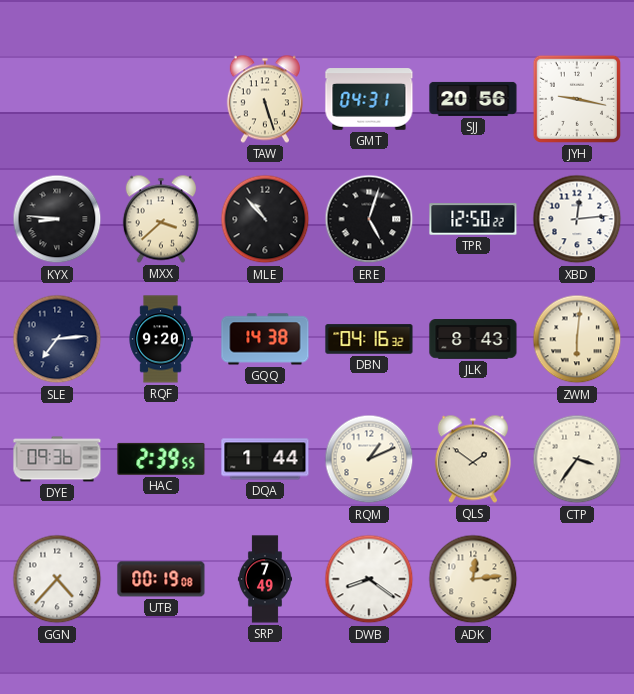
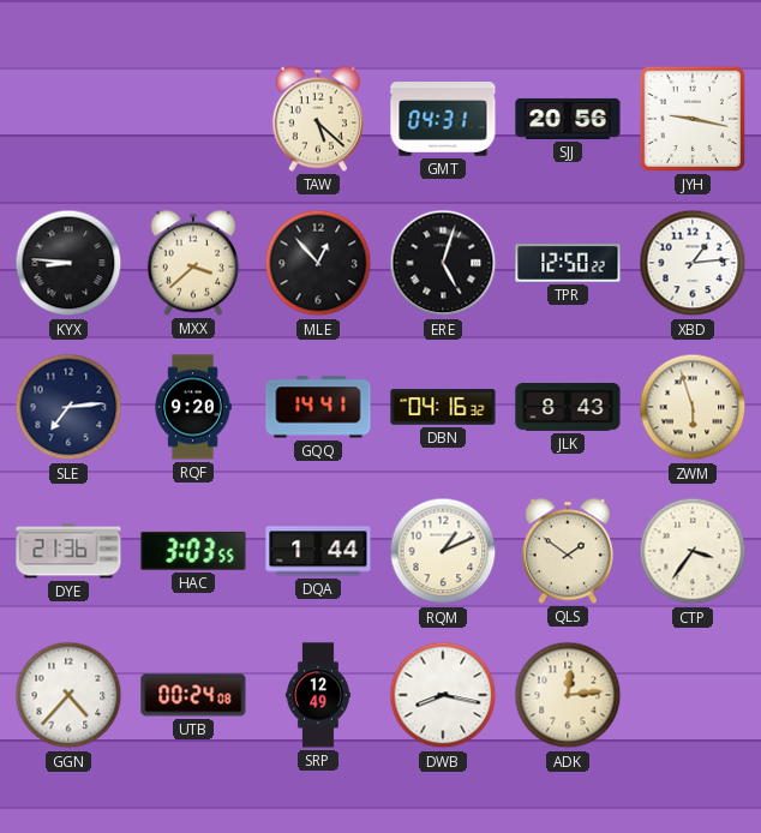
TAW: 5:27 -> 5:22 (318, 119)
MLE: 10:53 -> 12:53 (318, 263)
XBD: 12:14 -> 1:14 (693, 263)
GQQ: 14:38 -> 14:41 (318, 407)
ZWM: 6:01 -> 5:57 (693, 407)
DYE: 09:36 -> 21:36 (68, 551)
HAC: 2:39 -> 3:03 (193, 551)
UTB: 00:19 -> 00:24 (193, 695)
SRP: 7:49 -> 12:49 (318, 695)
DWB: 8:21 -> 8:17 (443, 695)
